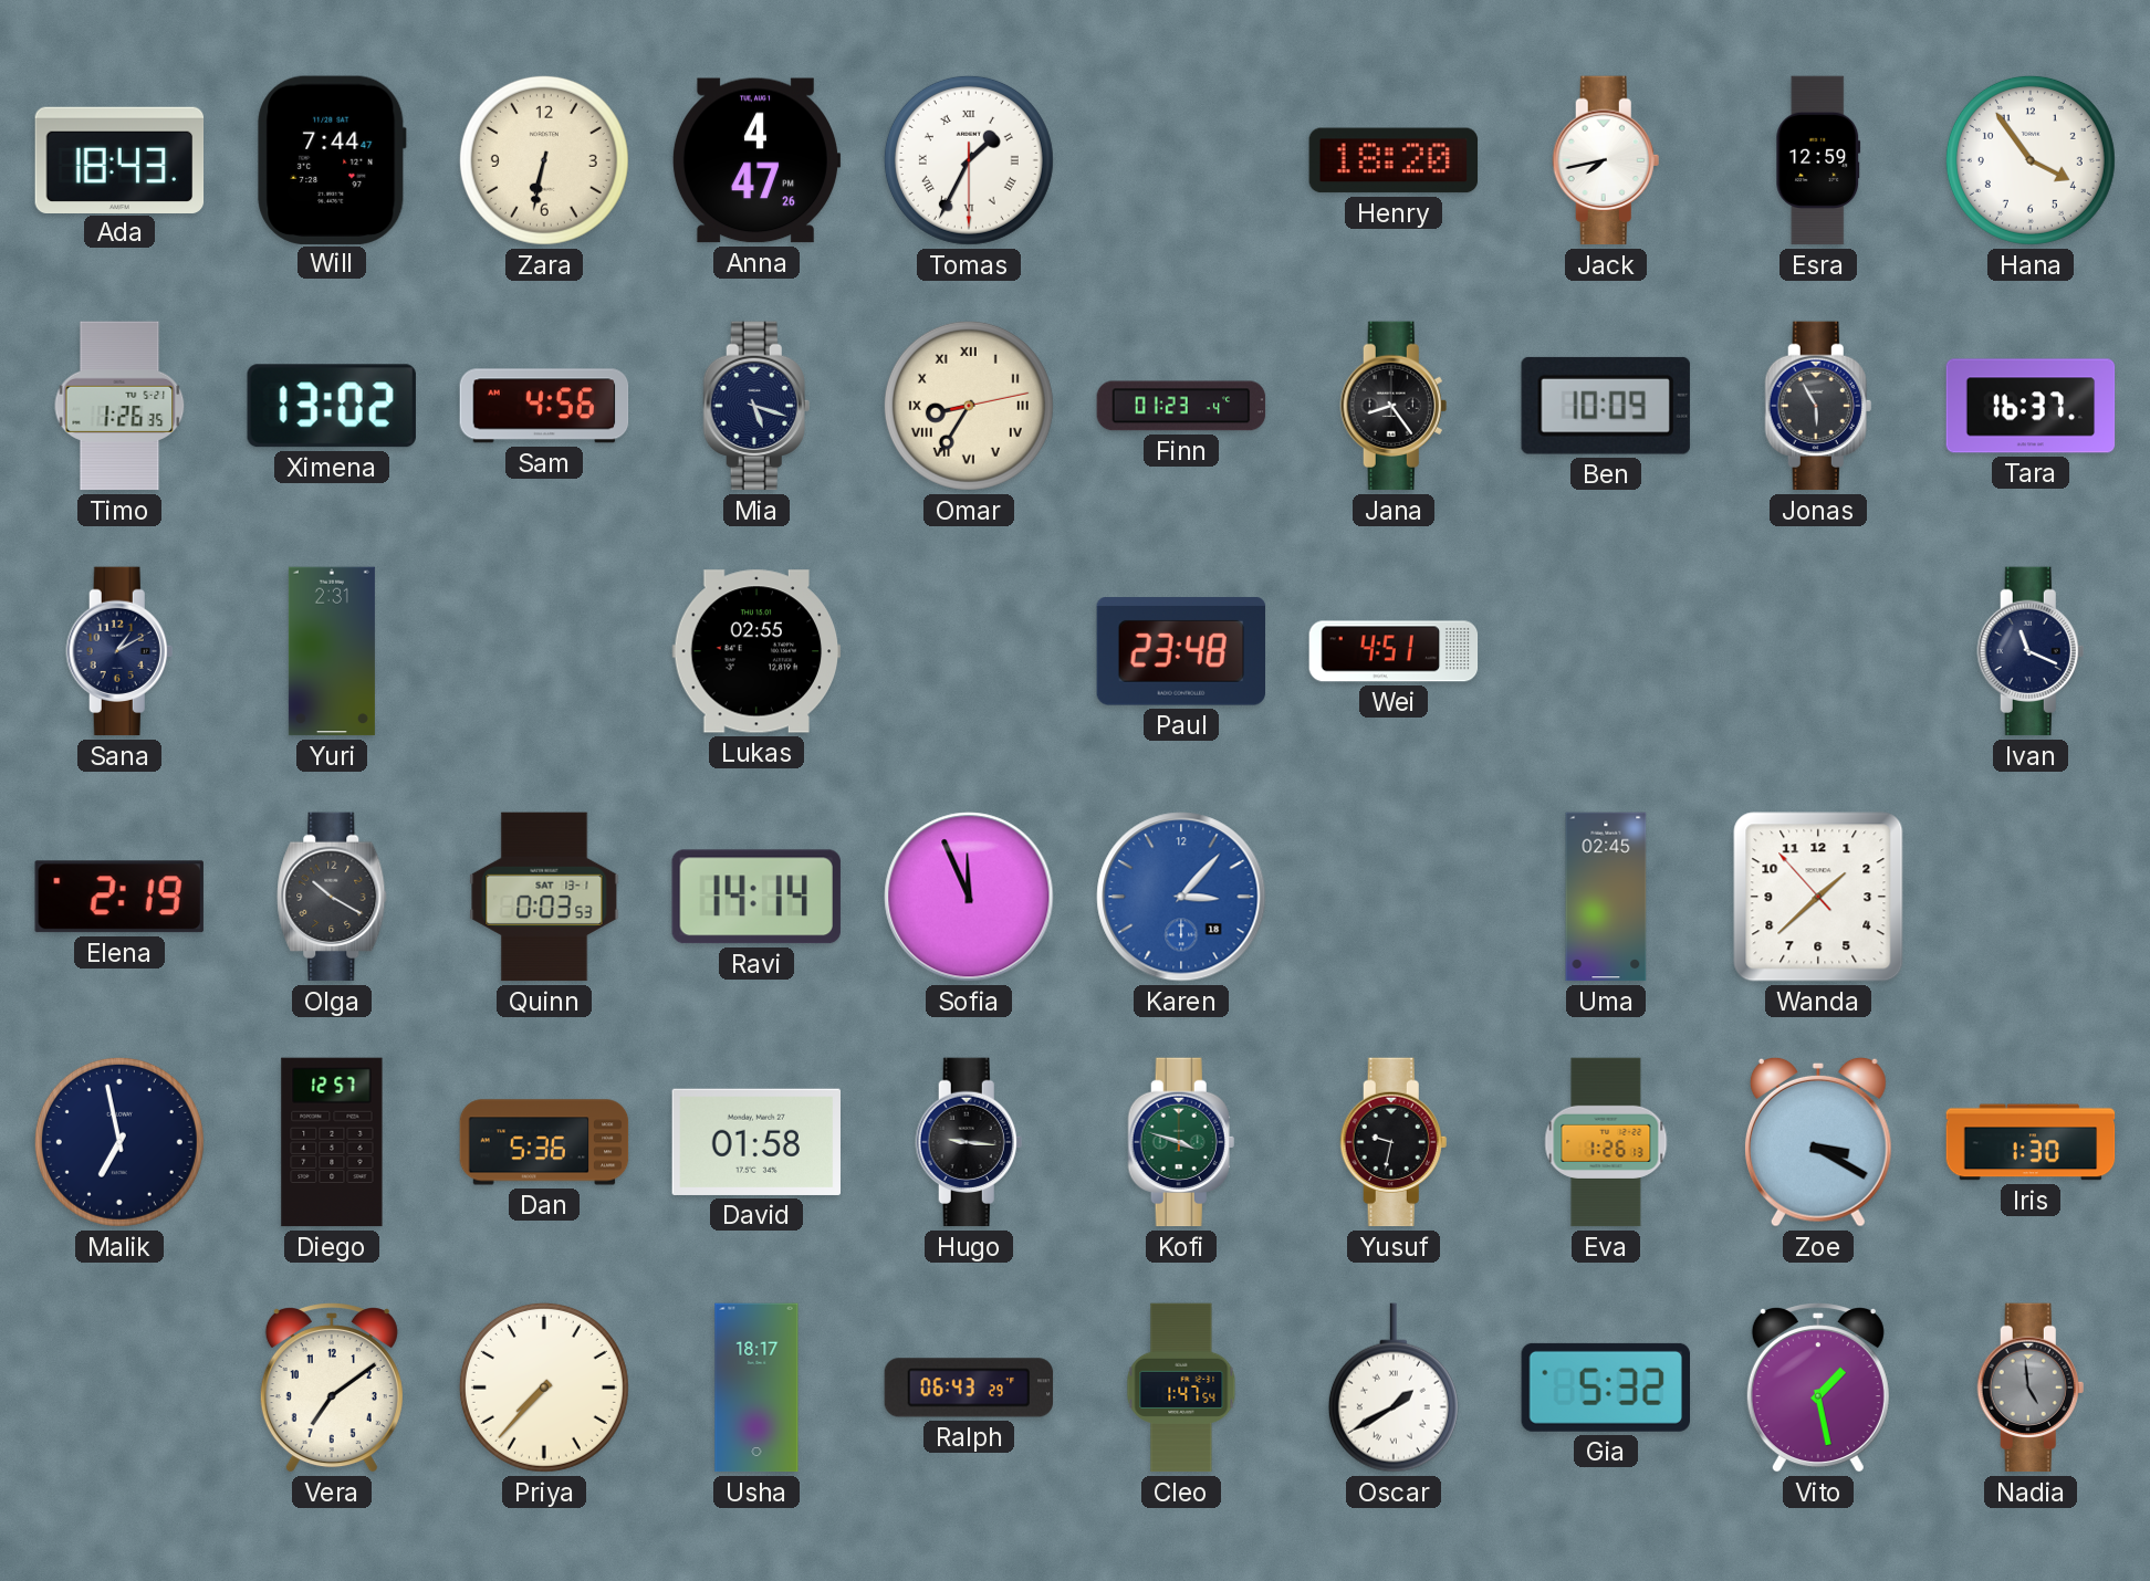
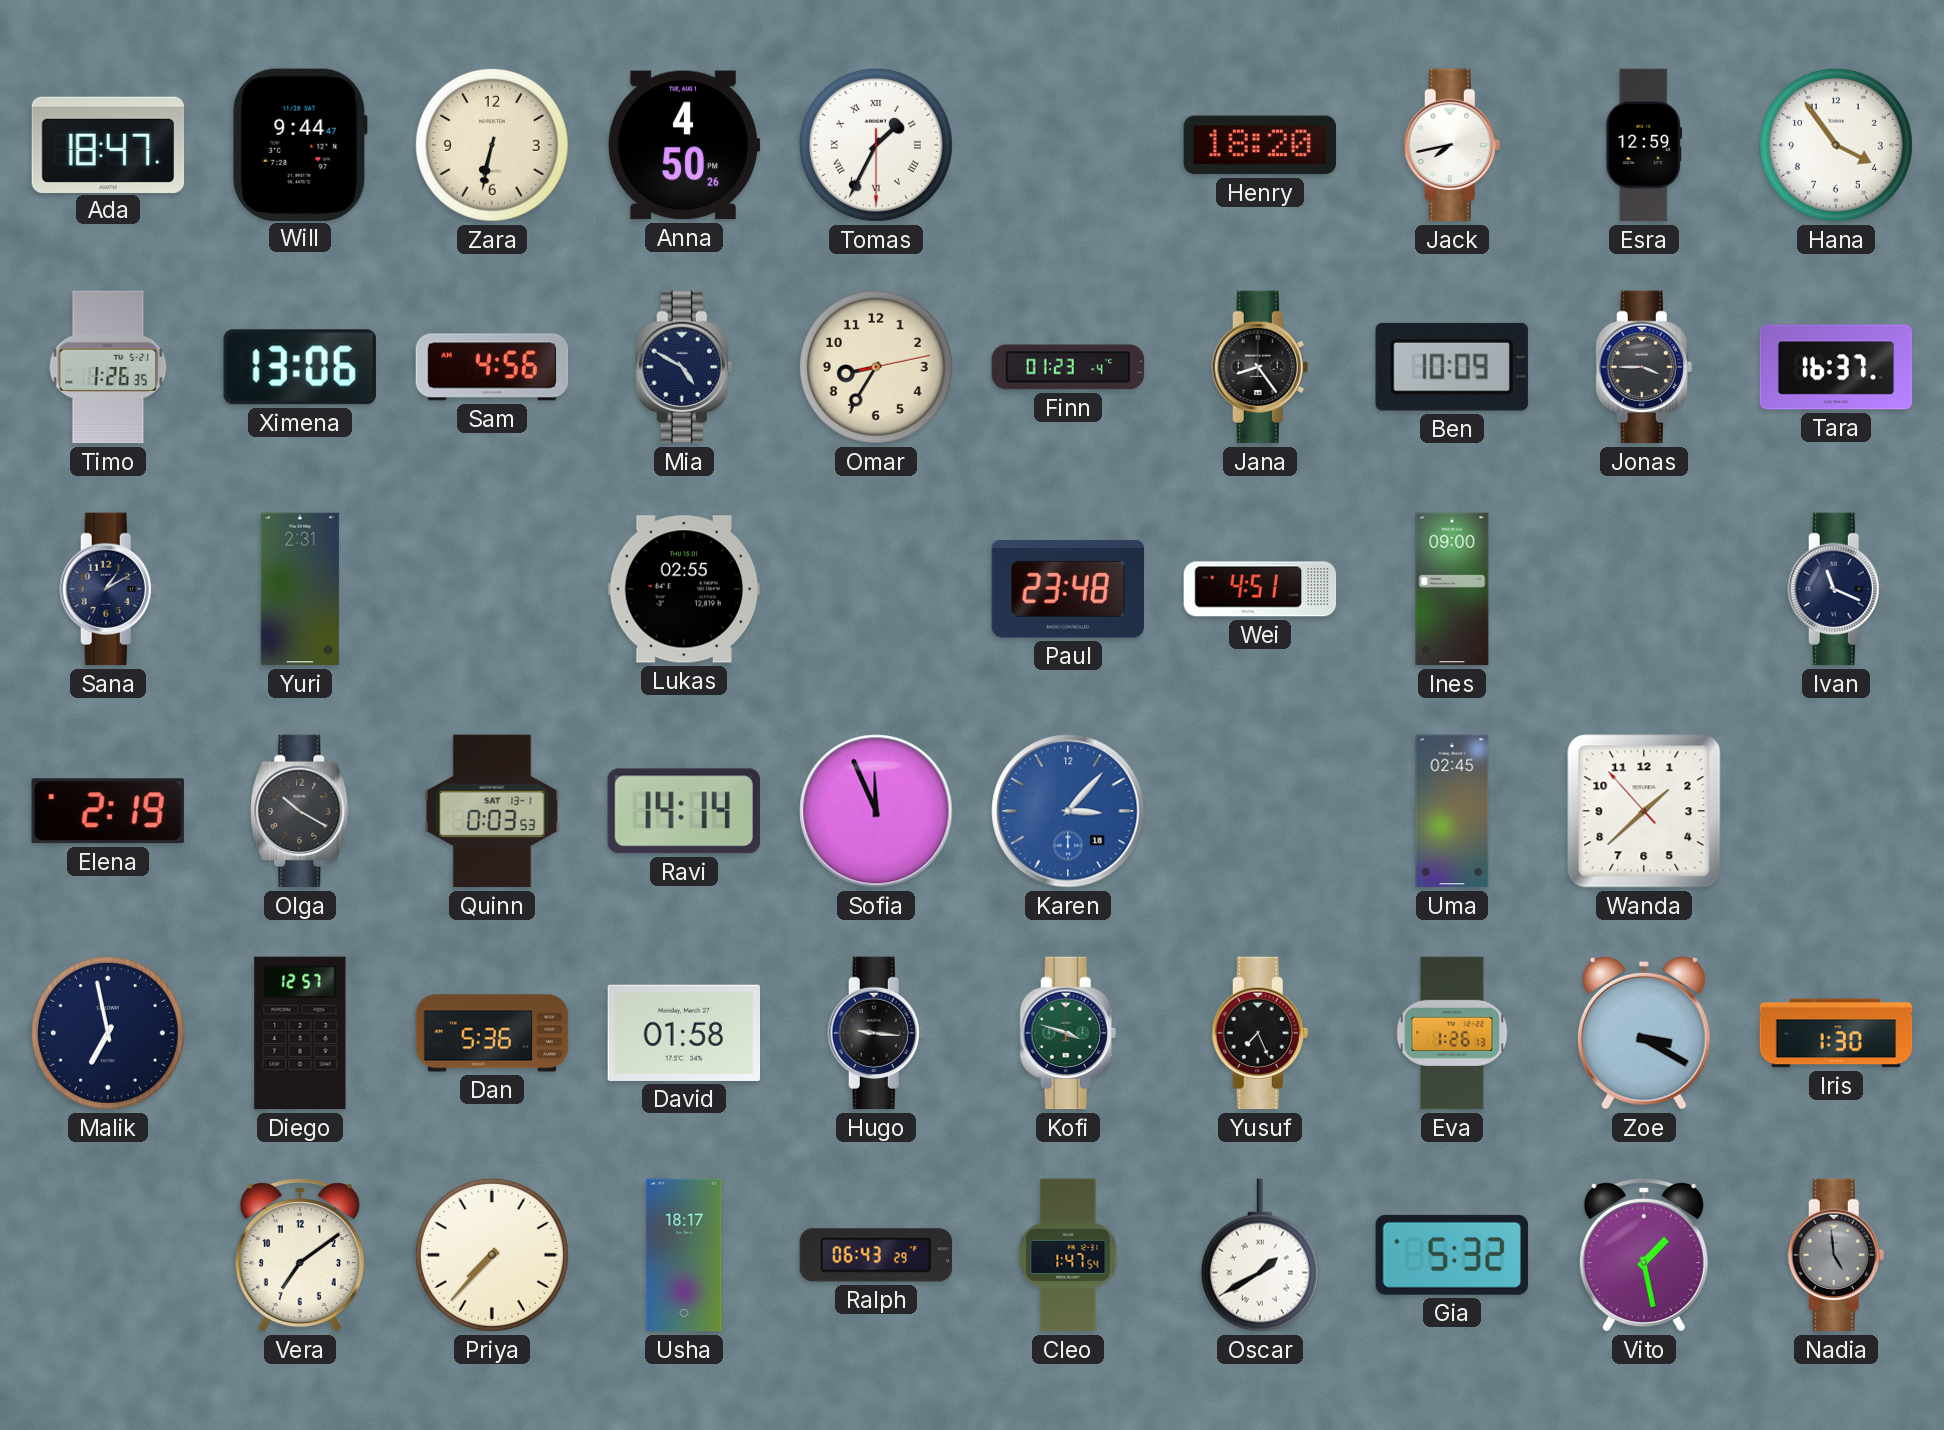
Ada: 18:43 -> 18:47 (108, 144)
Will: 7:44 -> 9:44 (300, 144)
Anna: 4:47 -> 4:50 (684, 145)
Ximena: 13:02 -> 13:06 (300, 367)
Mia: 5:18 -> 4:50 (684, 367)
Omar numerals: Roman -> Arabic (876, 367)
Jonas: 5:55 -> 3:45 (1644, 367)
Ines: none -> 09:00 (1452, 589)
Yusuf: 9:32 -> 7:26 (1260, 1033)
